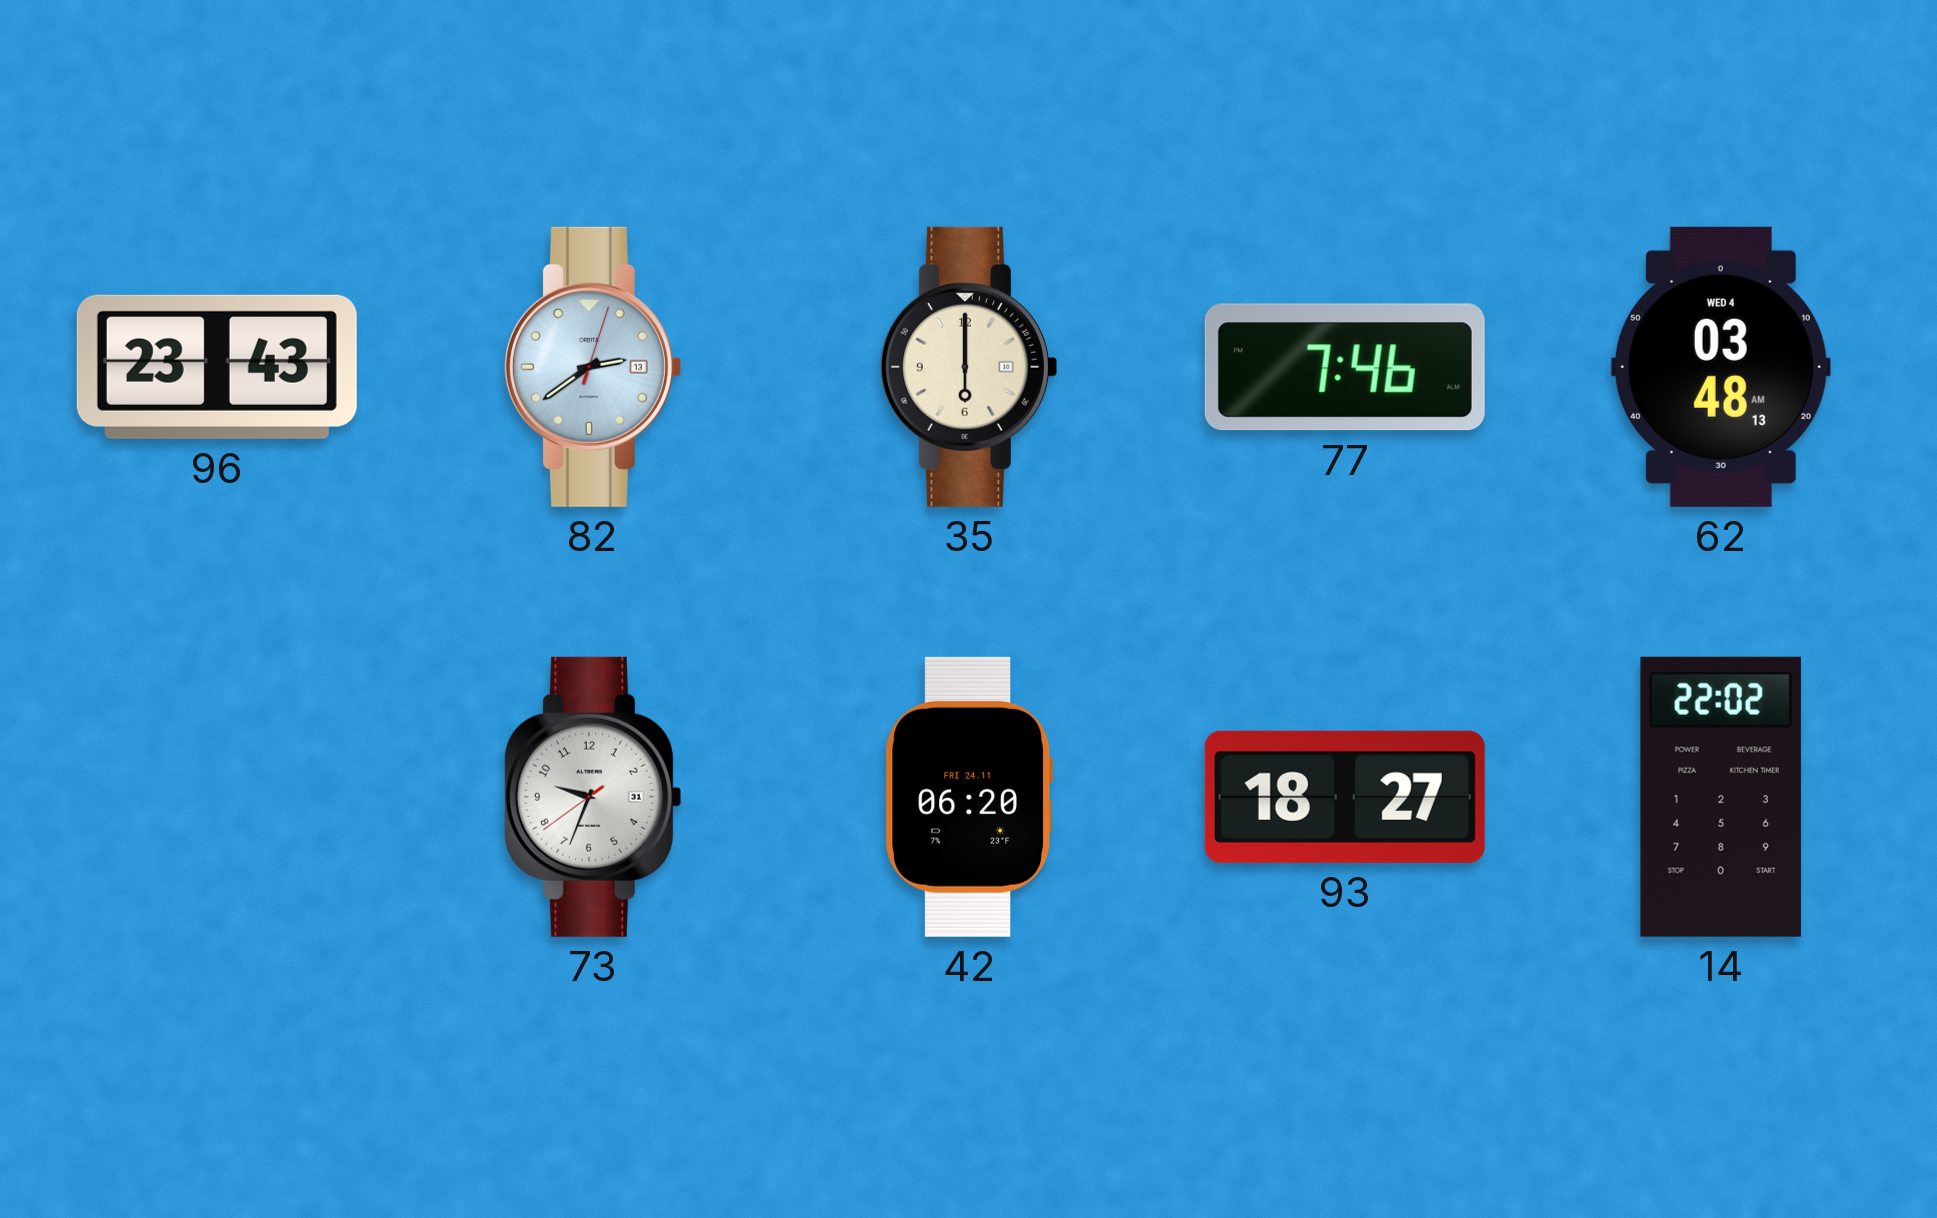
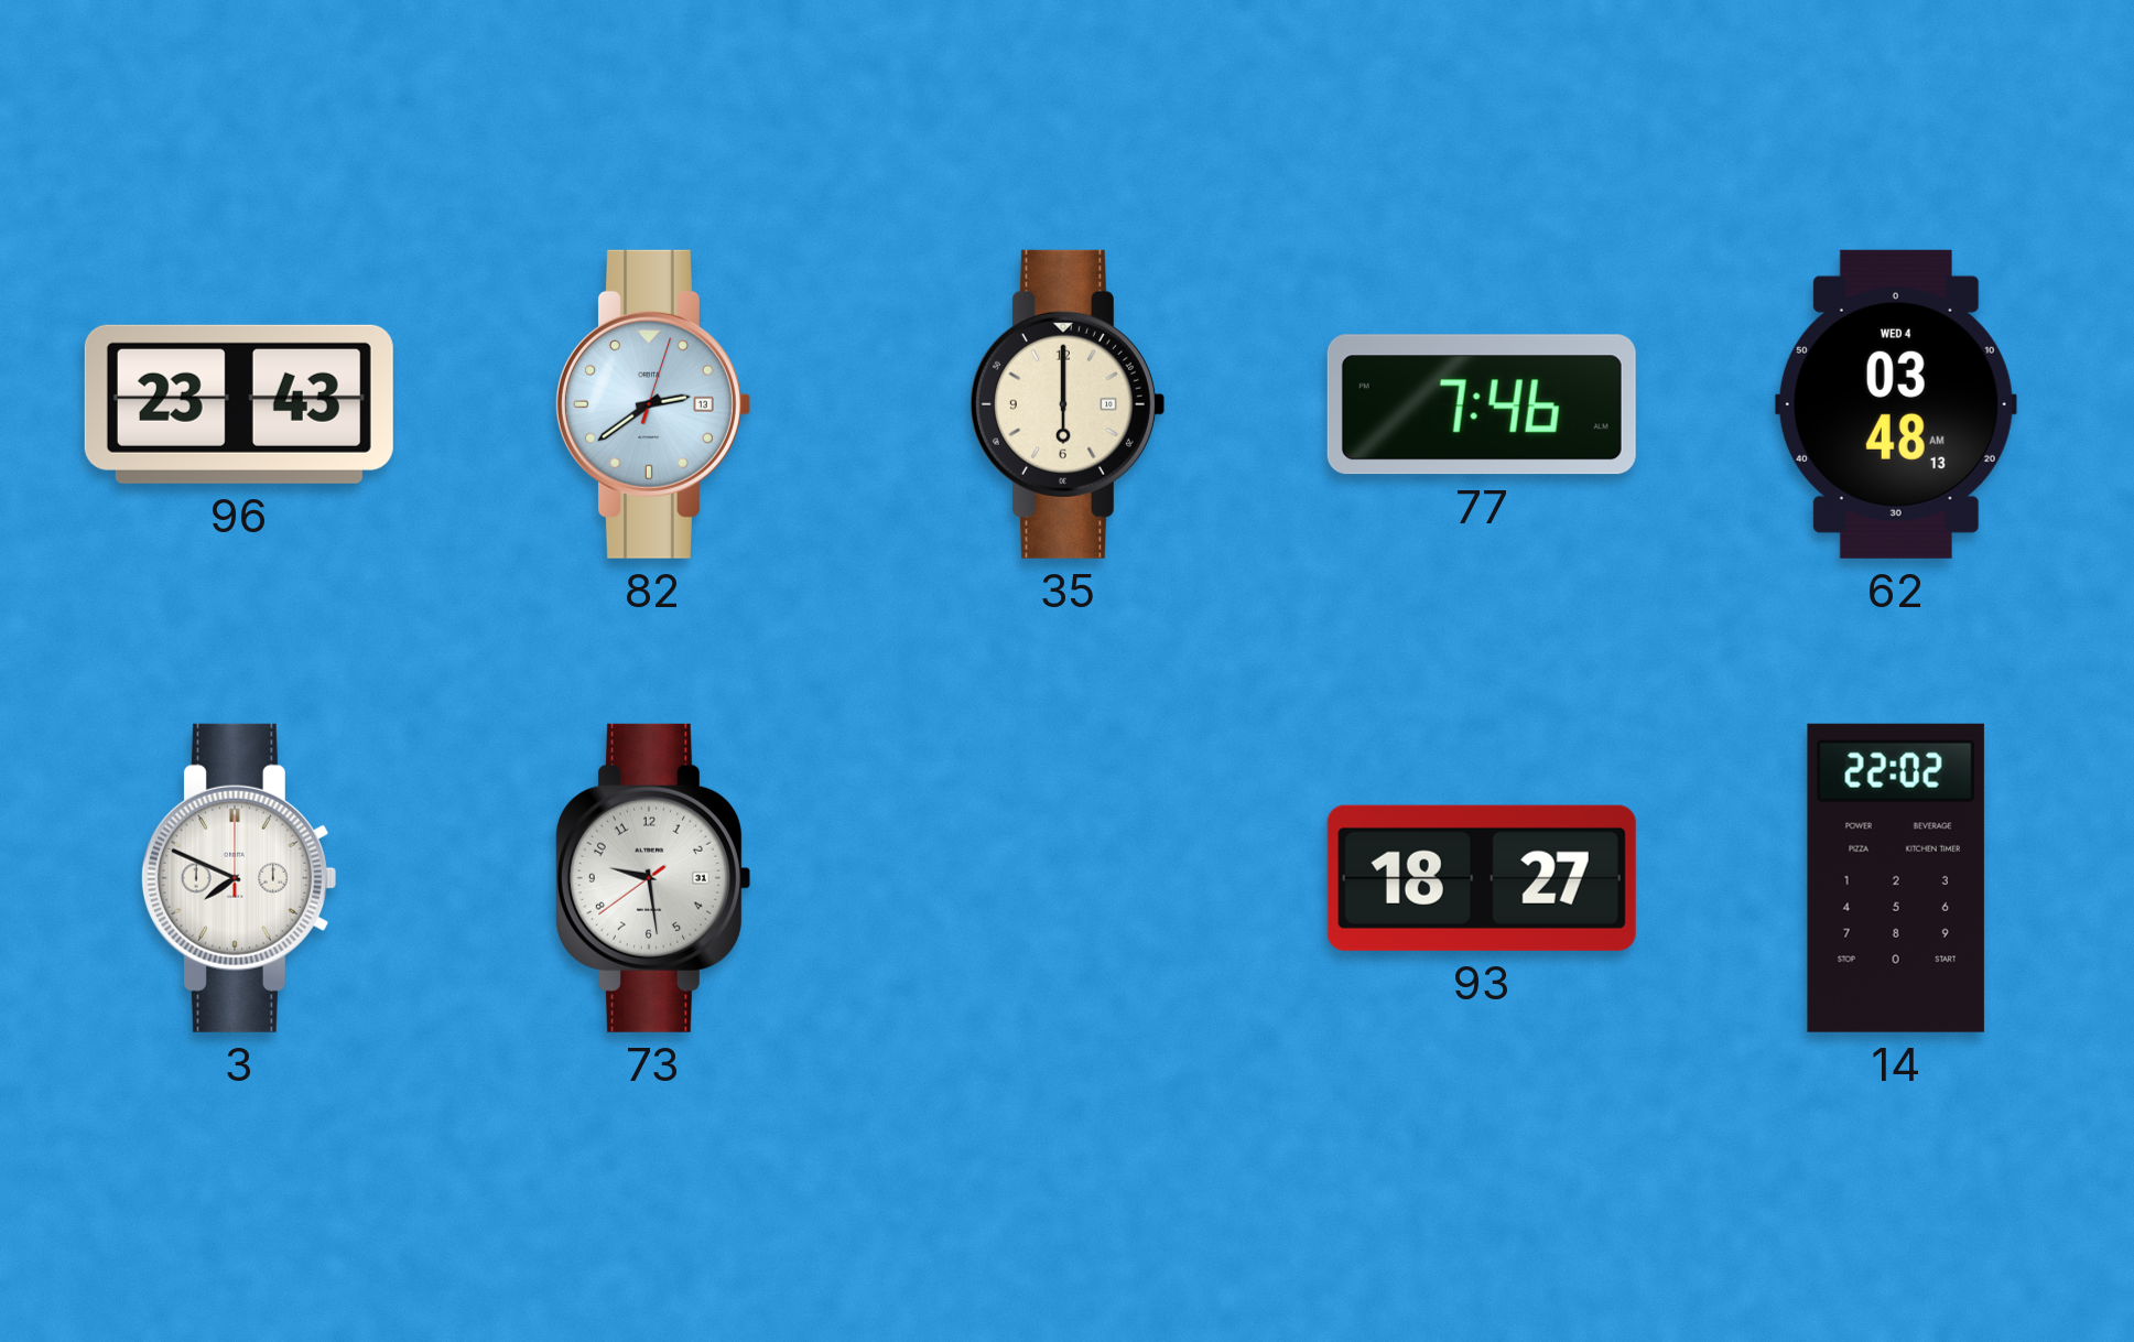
3: none -> 7:49 (238, 878)
73: 9:33 -> 9:28 (652, 878)
42: 06:20 -> none (969, 797)
